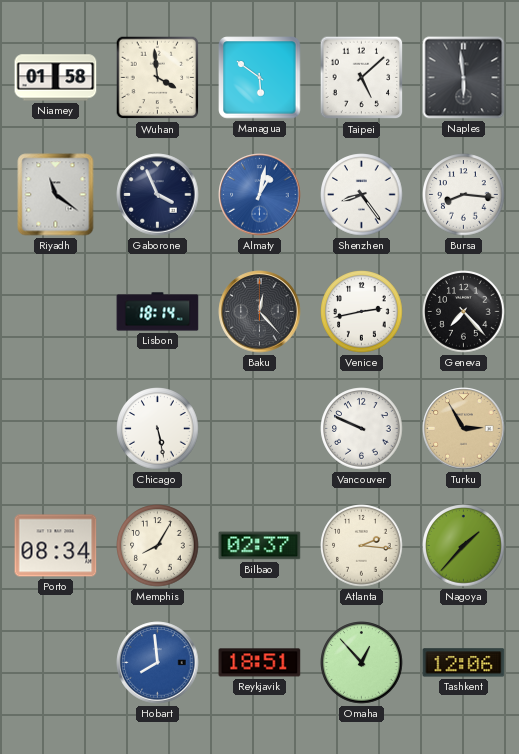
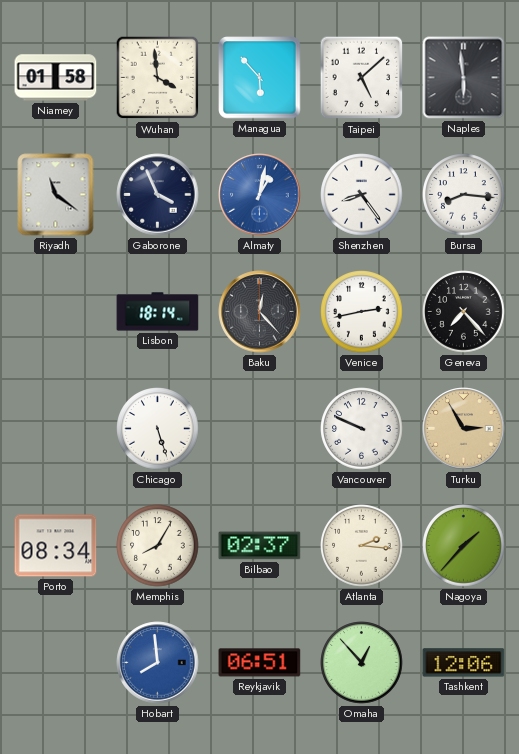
Managua: 5:51 -> 5:53 (260, 78)
Chicago: 5:28 -> 5:27 (158, 429)
Reykjavik: 18:51 -> 06:51 (260, 663)
